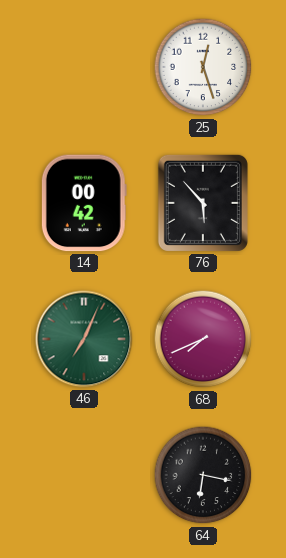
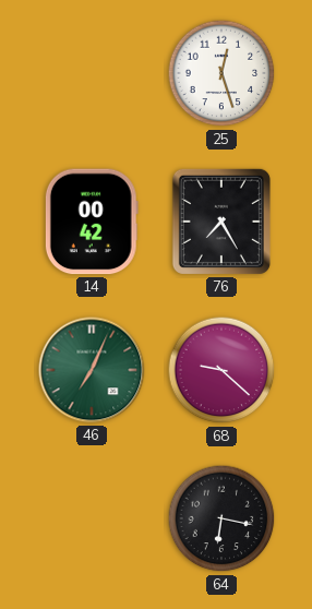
76: 5:53 -> 7:25 (221, 222)
68: 7:41 -> 9:22 (221, 370)
